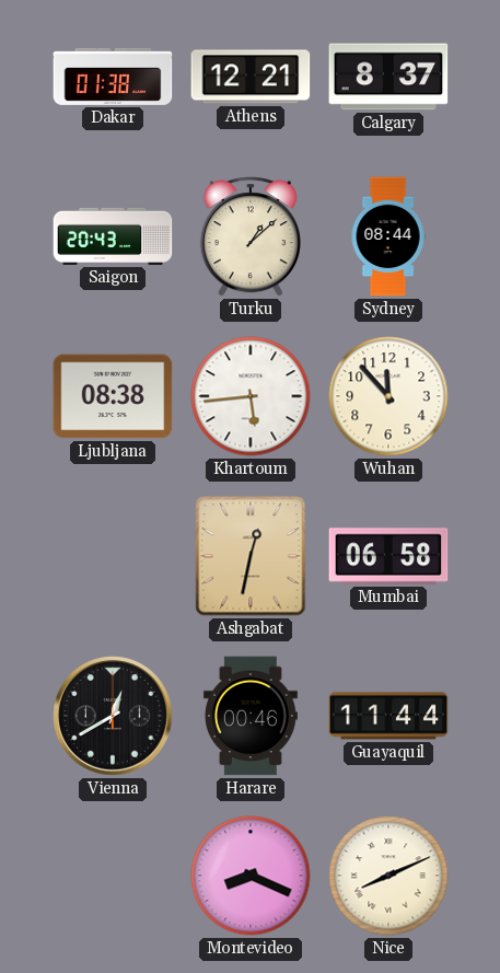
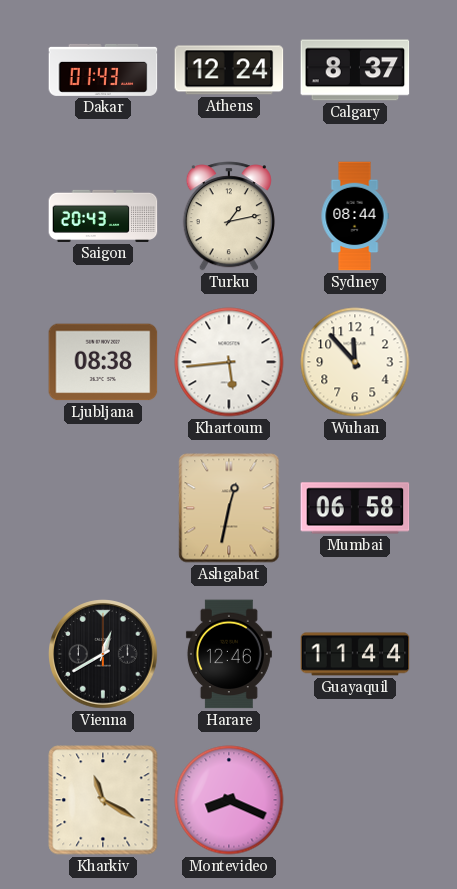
Dakar: 01:38 -> 01:43 (103, 70)
Athens: 12:21 -> 12:24 (229, 70)
Turku: 1:08 -> 1:13 (229, 216)
Harare: 00:46 -> 12:46 (229, 654)
Kharkiv: none -> 11:20 (103, 800)
Nice: 8:11 -> none (388, 876)
